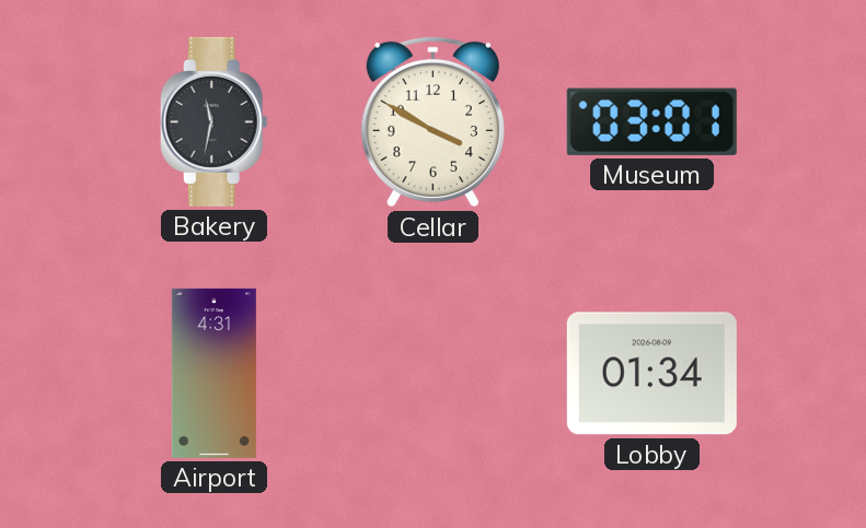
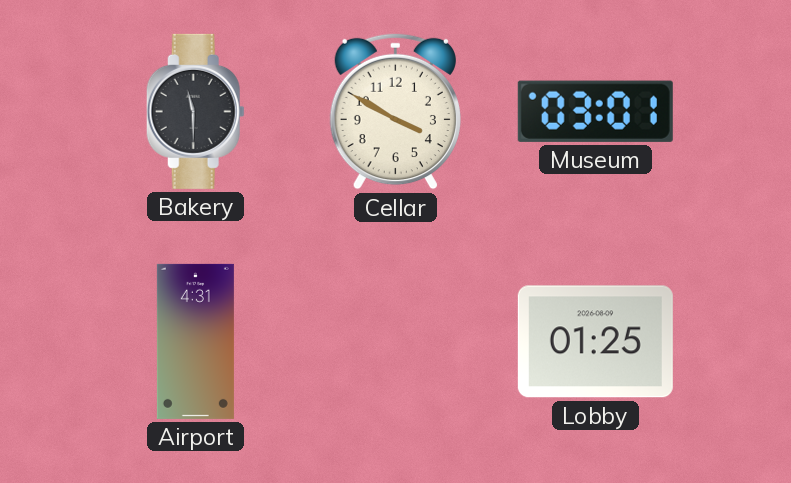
Bakery: 11:32 -> 11:30 (195, 111)
Lobby: 01:34 -> 01:25 (595, 342)
